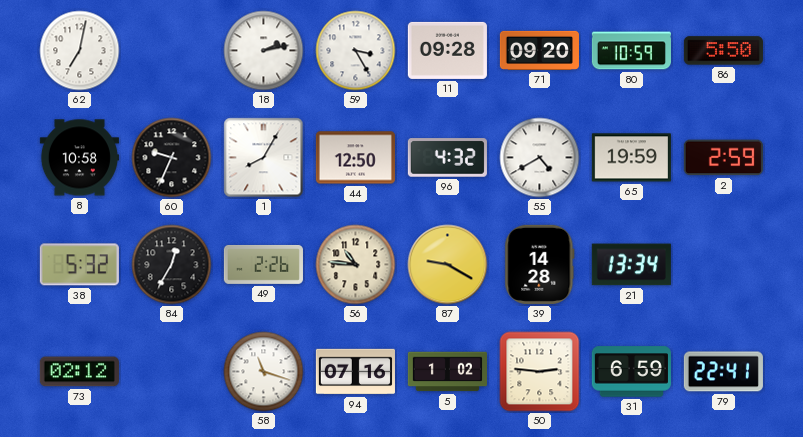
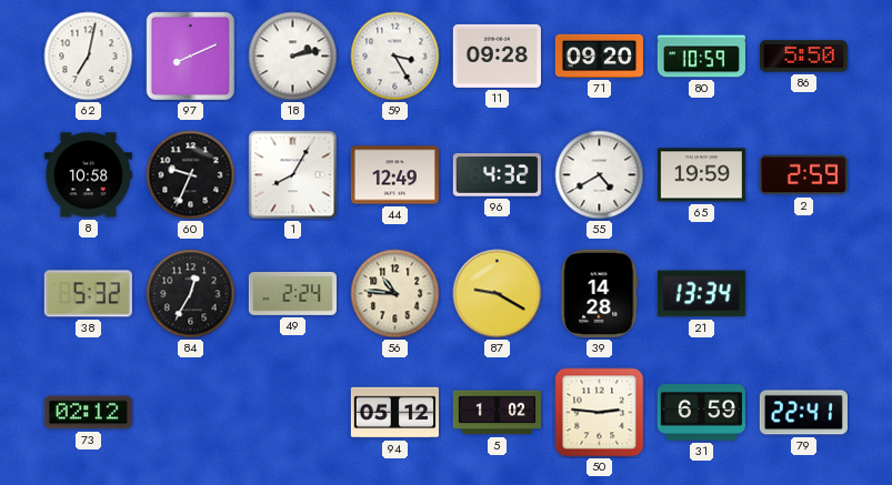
97: none -> 8:11 (190, 55)
44: 12:50 -> 12:49 (394, 175)
49: 2:26 -> 2:24 (292, 293)
58: 11:18 -> none (264, 372)
94: 07:16 -> 05:12 (394, 413)
